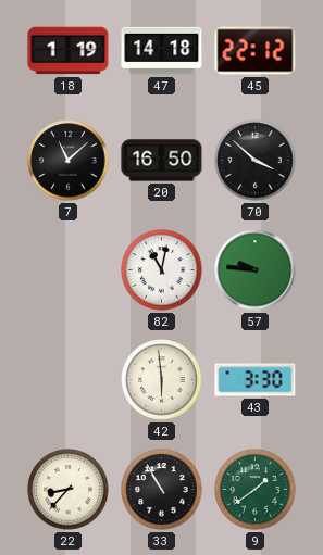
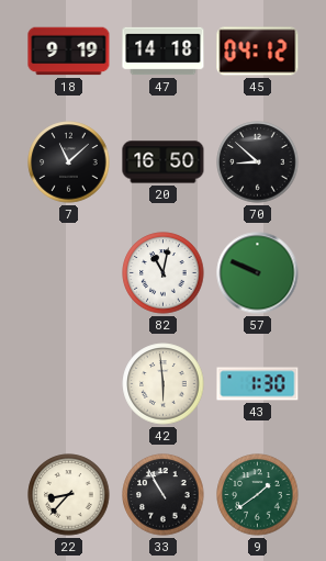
18: 1:19 -> 9:19 (69, 52)
45: 22:12 -> 04:12 (258, 52)
70: 3:52 -> 8:52 (258, 162)
57: 9:46 -> 9:49 (258, 273)
43: 3:30 -> 1:30 (258, 384)
